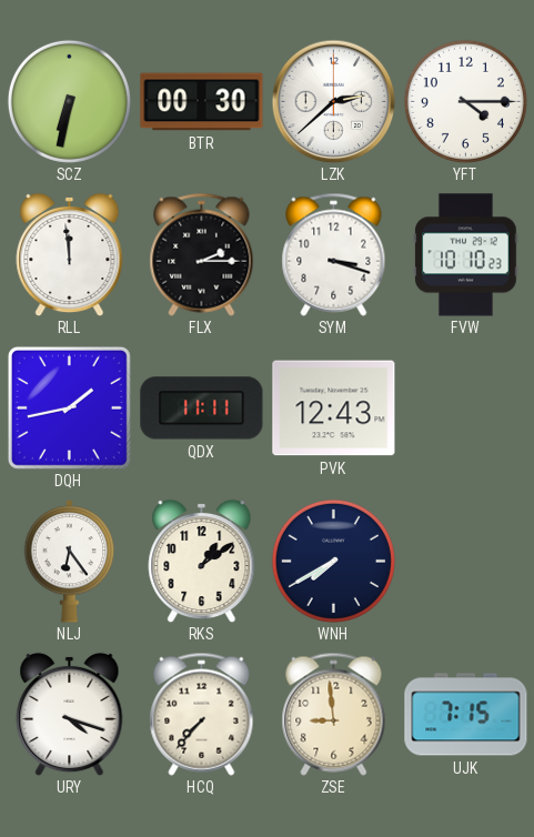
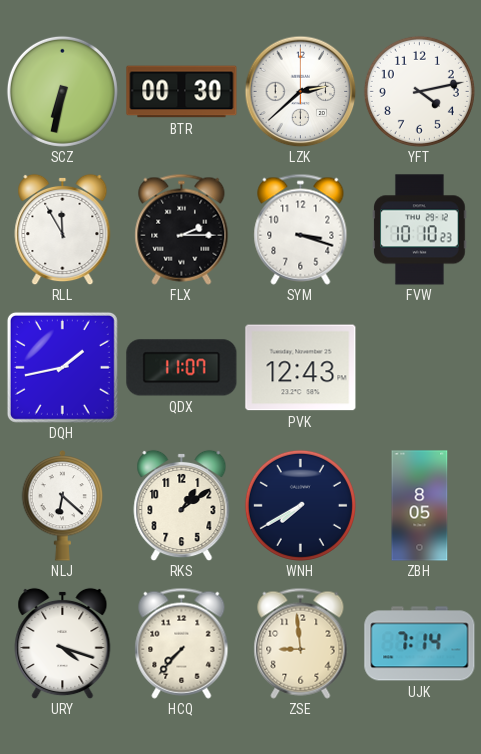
YFT: 4:15 -> 4:13 (419, 91)
RLL: 11:59 -> 11:55 (63, 229)
QDX: 11:11 -> 11:07 (182, 368)
NLJ: 6:24 -> 6:22 (63, 506)
ZBH: none -> 8:05 (420, 506)
UJK: 7:15 -> 7:14 (420, 644)
